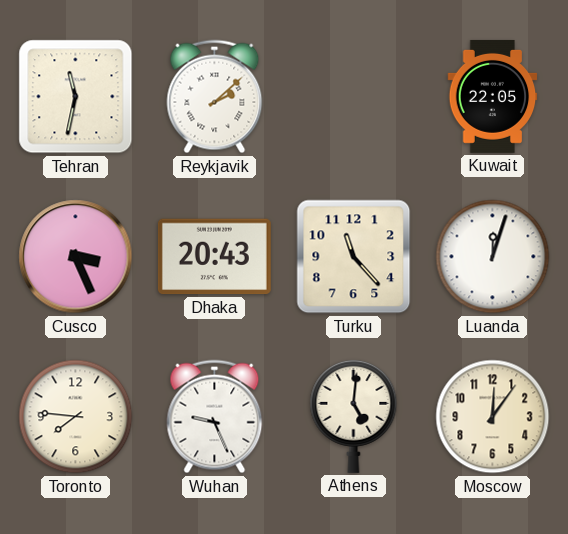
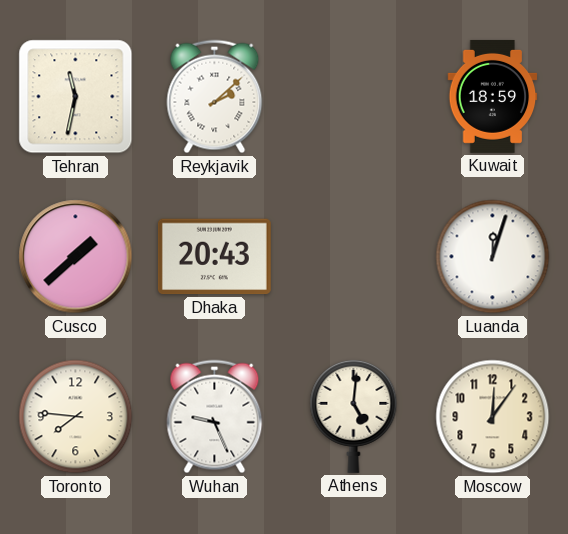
Kuwait: 22:05 -> 18:59 (493, 96)
Cusco: 3:26 -> 1:38 (76, 257)
Turku: 11:23 -> none (354, 257)
